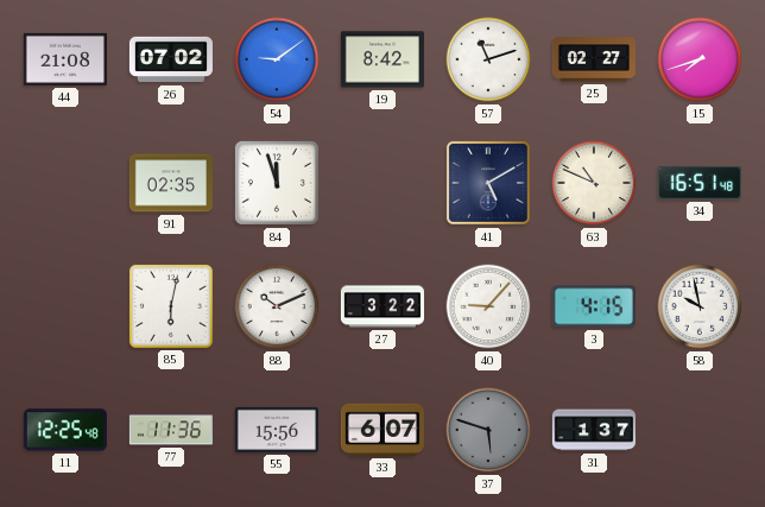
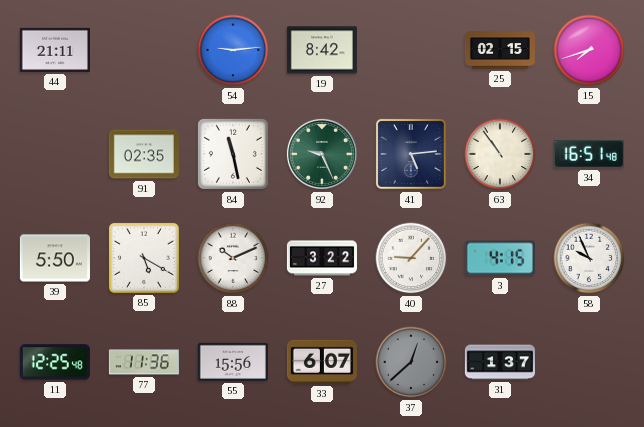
44: 21:08 -> 21:11 (55, 50)
26: 07:02 -> none (171, 59)
54: 9:09 -> 9:14 (233, 50)
57: 11:12 -> none (488, 59)
25: 02:27 -> 02:15 (500, 50)
84: 11:57 -> 11:28 (233, 154)
92: none -> 9:26 (322, 154)
41: 5:10 -> 5:14 (411, 154)
63: 10:49 -> 10:54 (500, 154)
39: none -> 5:50 (55, 258)
85: 6:02 -> 5:20 (144, 258)
58: 9:58 -> 9:56 (589, 258)
37: 5:48 -> 12:38 (411, 362)
